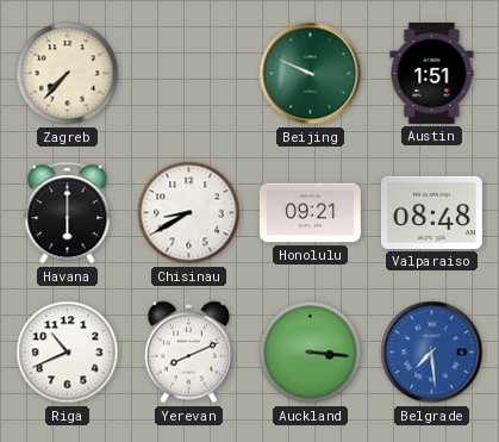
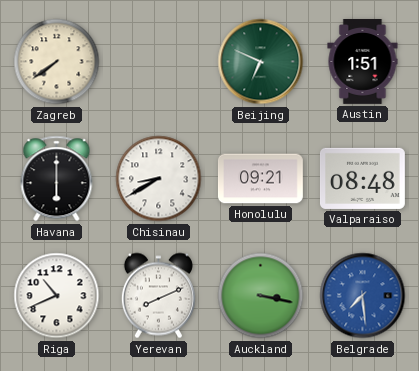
Zagreb: 7:37 -> 7:39 (57, 62)
Beijing: 9:49 -> 6:49 (261, 62)
Auckland: 3:16 -> 3:17 (261, 296)
